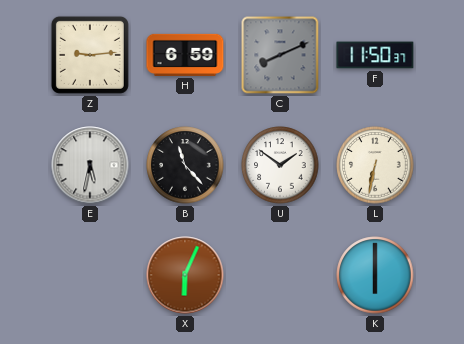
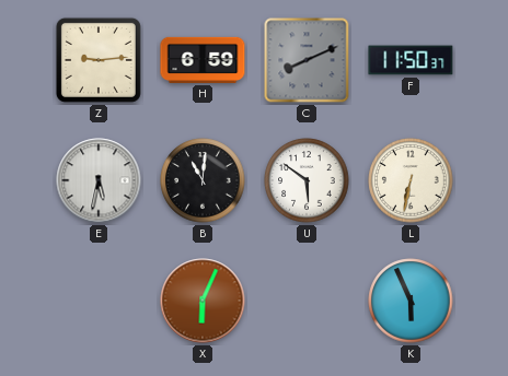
B: 11:23 -> 11:01 (203, 180)
U: 1:51 -> 5:51 (307, 180)
K: 6:00 -> 5:56 (411, 301)
